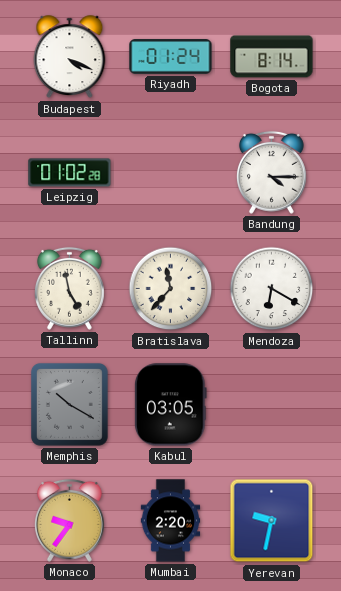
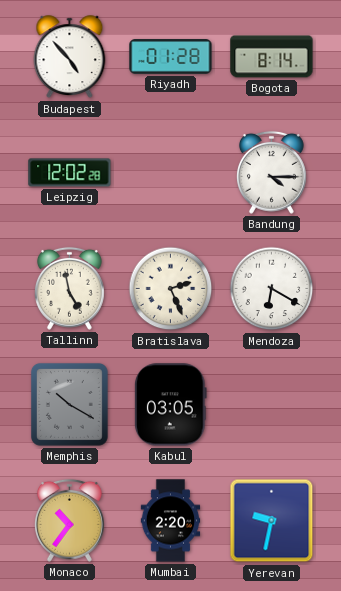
Budapest: 4:19 -> 4:53 (70, 57)
Riyadh: 01:24 -> 01:28 (171, 57)
Leipzig: 01:02 -> 12:02 (70, 173)
Bratislava: 11:37 -> 2:26 (171, 289)
Monaco: 9:36 -> 10:36 (69, 520)
